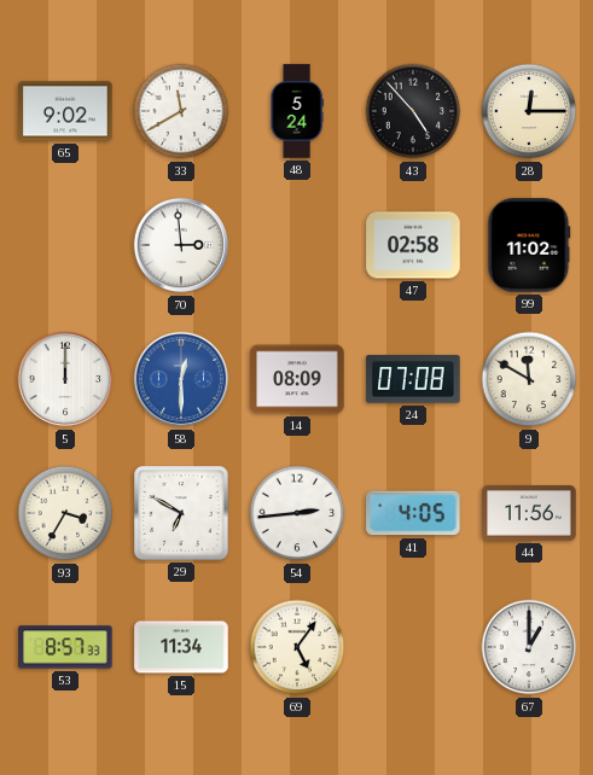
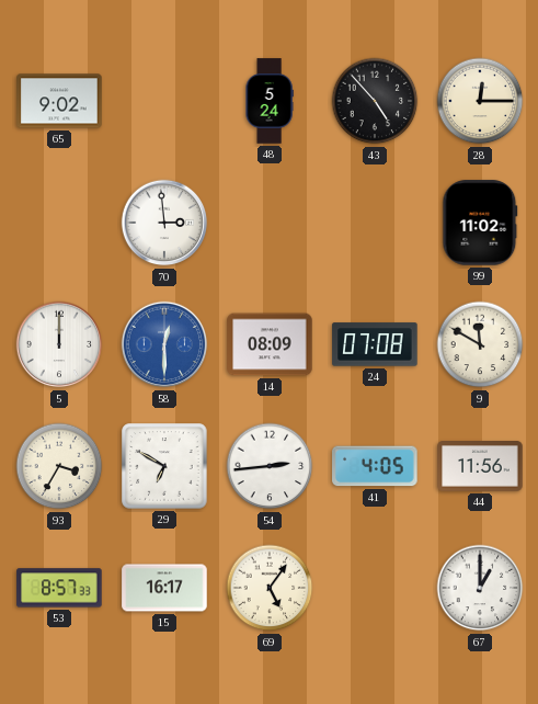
33: 11:40 -> none (181, 111)
47: 02:58 -> none (413, 245)
15: 11:34 -> 16:17 (164, 588)
